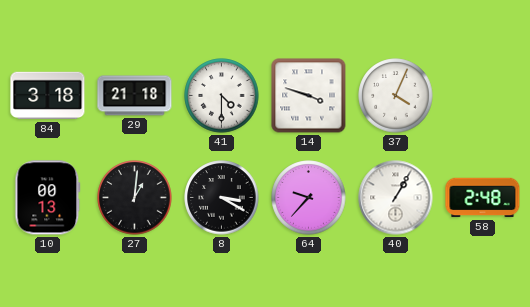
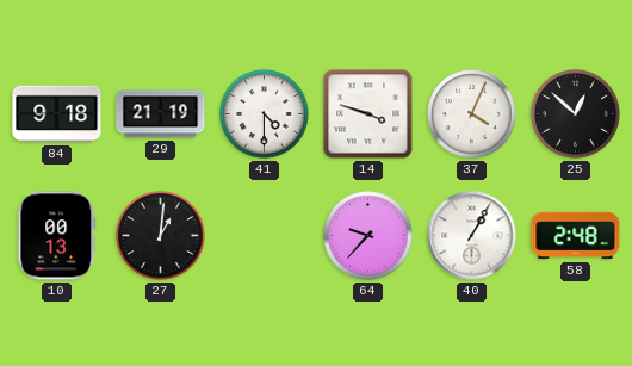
84: 3:18 -> 9:18 (57, 114)
29: 21:18 -> 21:19 (161, 114)
25: none -> 12:52 (576, 114)
8: 3:20 -> none (222, 198)
